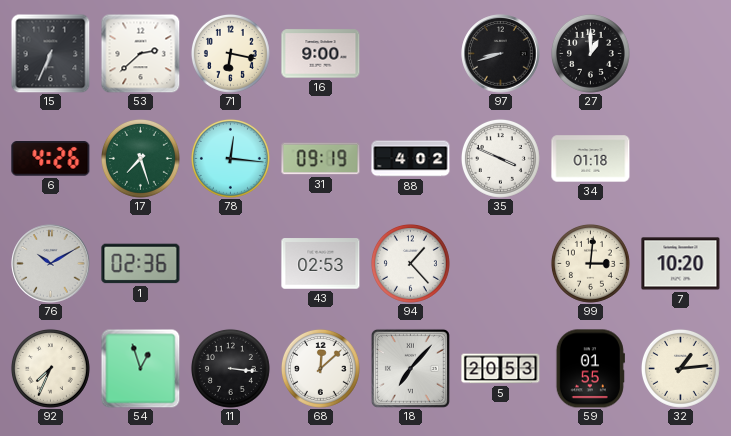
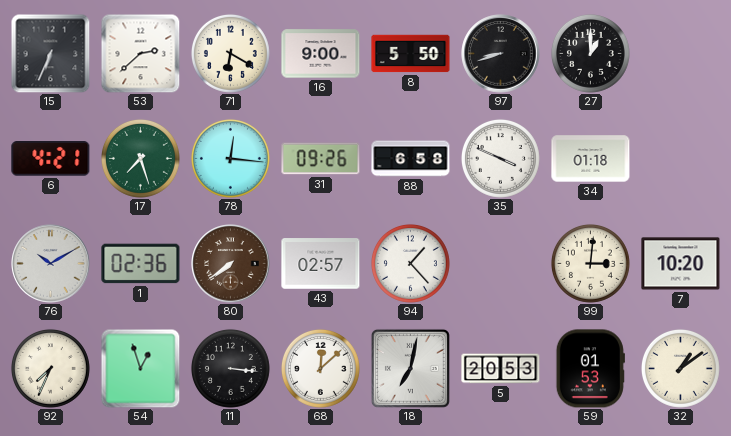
71: 6:17 -> 6:20 (230, 53)
8: none -> 5:50 (411, 54)
6: 4:26 -> 4:21 (51, 159)
31: 09:19 -> 09:26 (321, 159)
88: 4:02 -> 6:58 (411, 159)
80: none -> 7:39 (231, 264)
43: 02:53 -> 02:57 (321, 264)
18: 7:07 -> 7:02 (410, 368)
59: 01:55 -> 01:53 (590, 369)
32: 1:14 -> 1:09 (680, 368)
